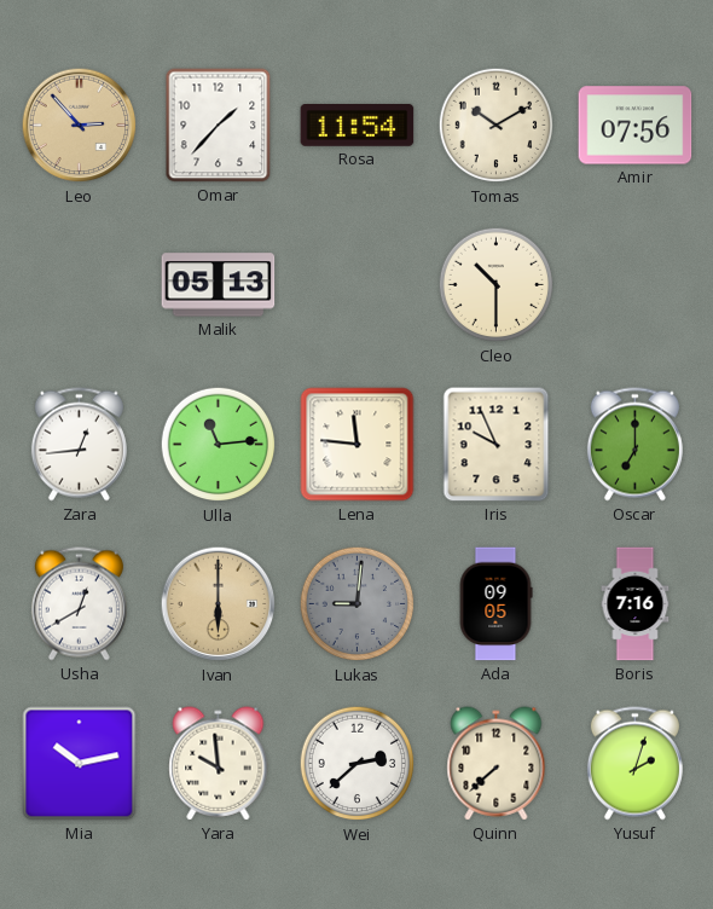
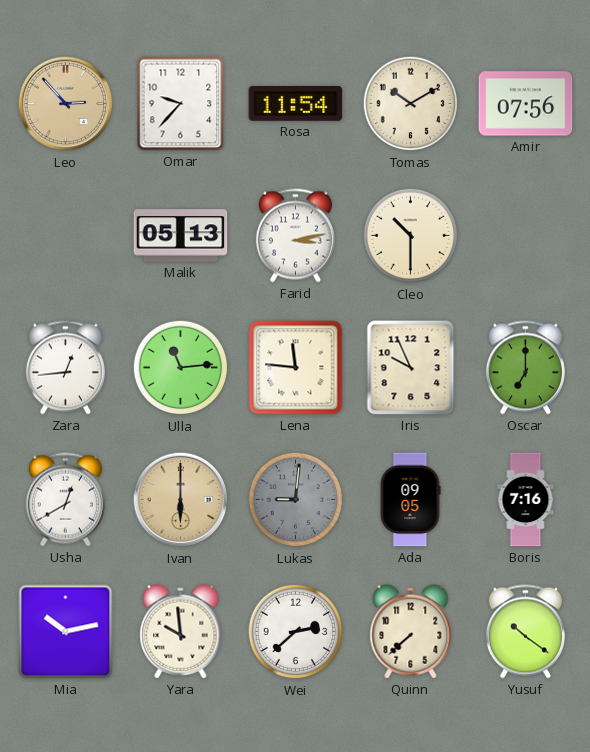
Omar: 1:37 -> 9:37 (181, 104)
Farid: none -> 3:13 (295, 236)
Yusuf: 2:03 -> 10:21 (525, 632)
